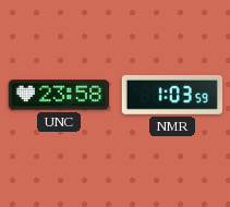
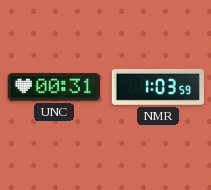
UNC: 23:58 -> 00:31 (53, 87)
